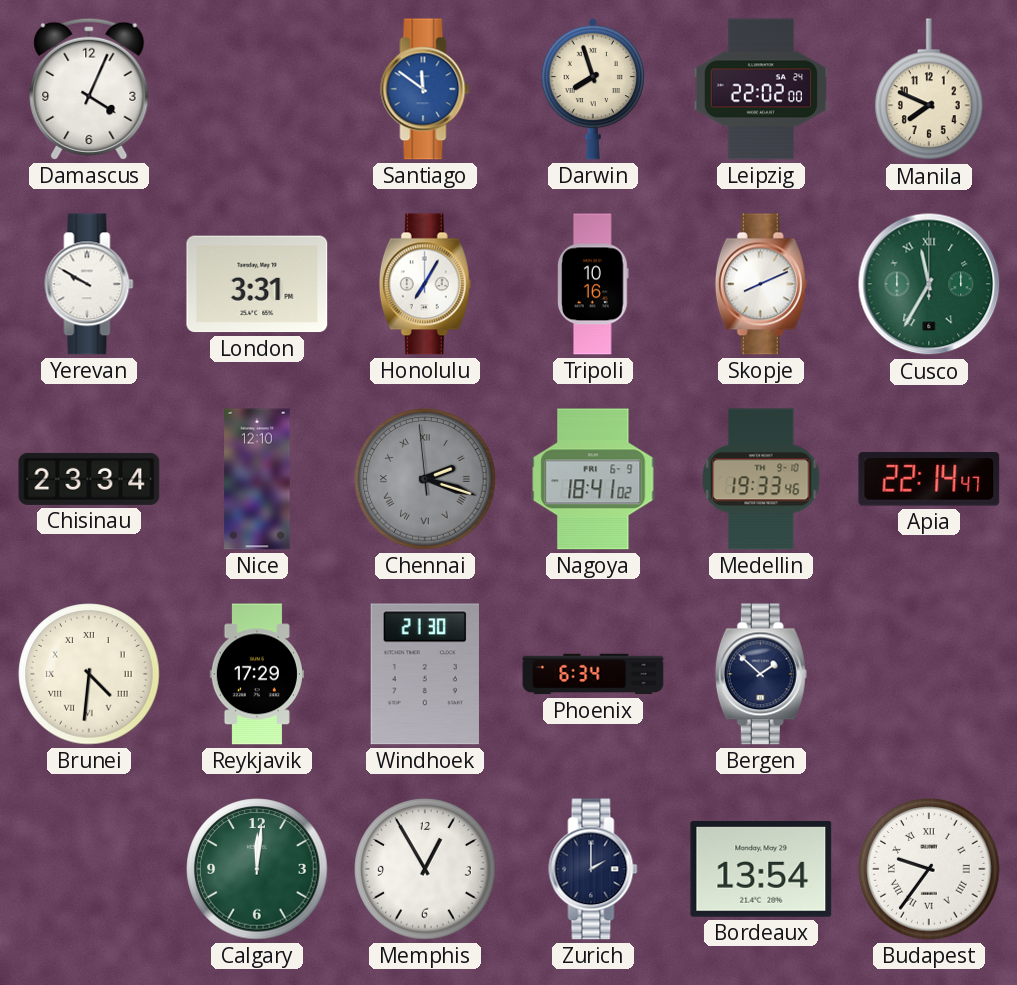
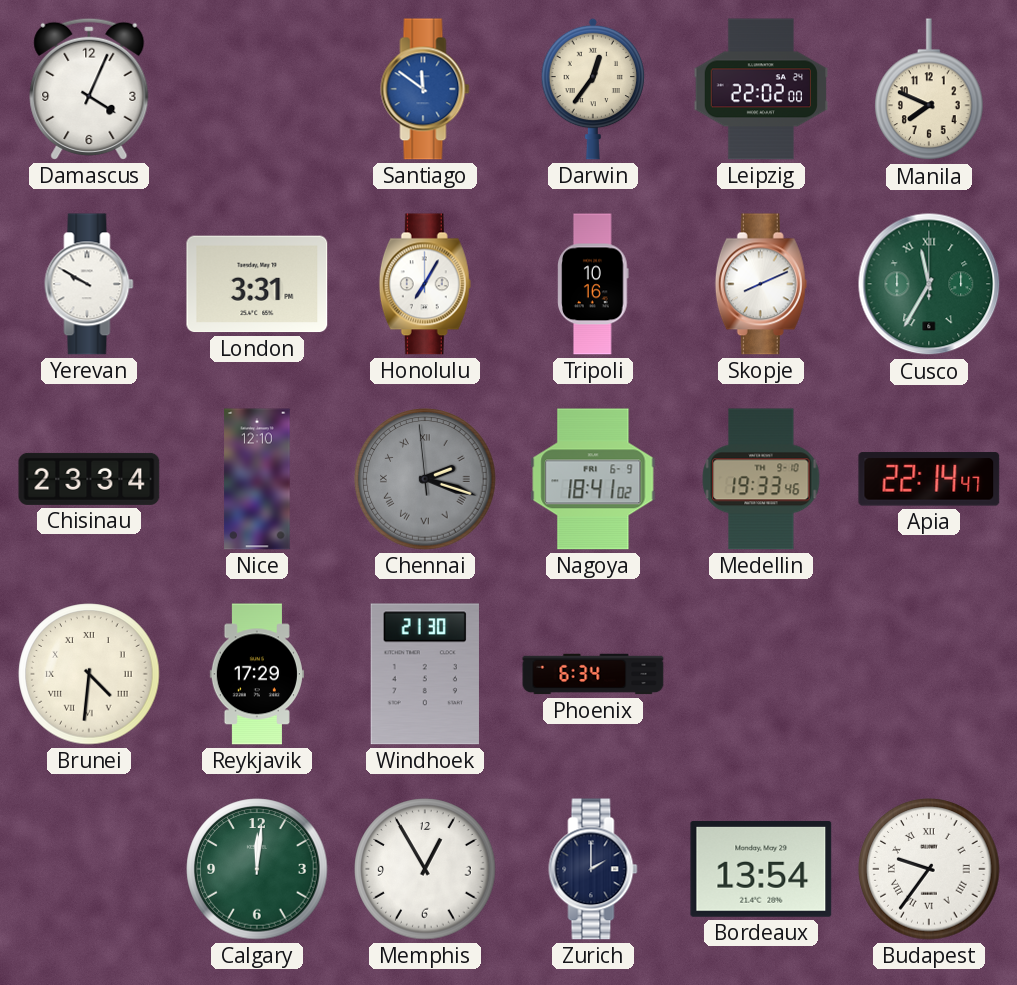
Darwin: 7:57 -> 12:36 (593, 89)
Bergen: 1:52 -> none (761, 674)
